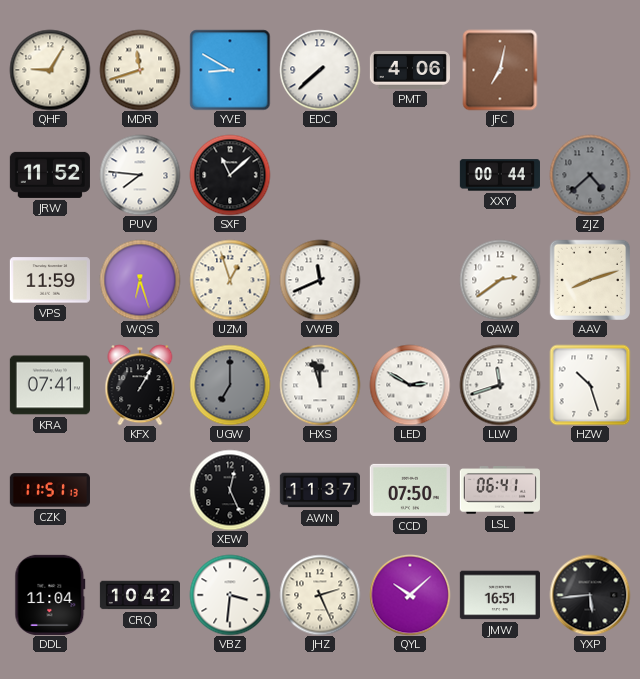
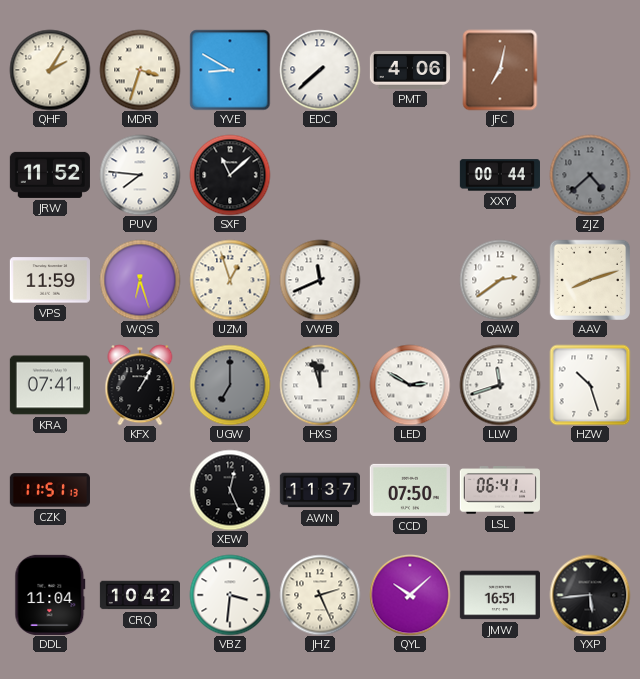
QHF: 9:05 -> 2:05 (50, 70)
MDR: 11:42 -> 3:33 (140, 70)
